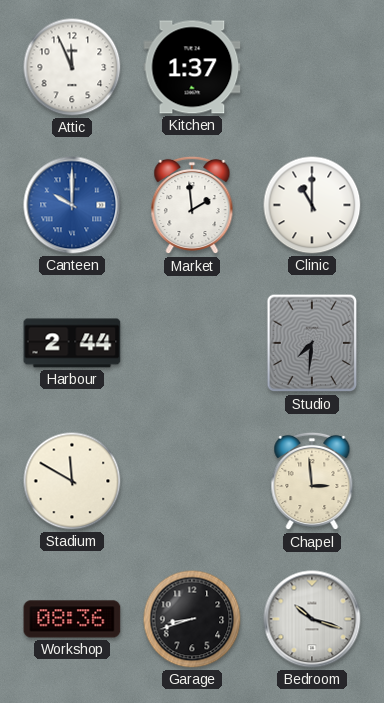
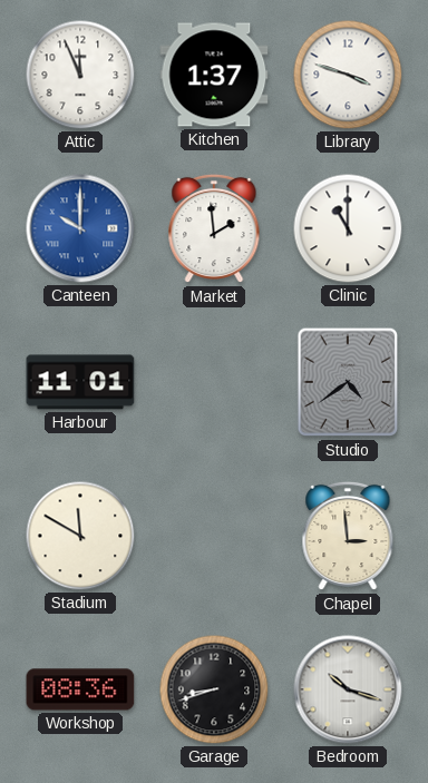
Library: none -> 3:48 (348, 75)
Harbour: 2:44 -> 11:01 (80, 382)
Studio: 7:31 -> 4:39 (348, 382)
